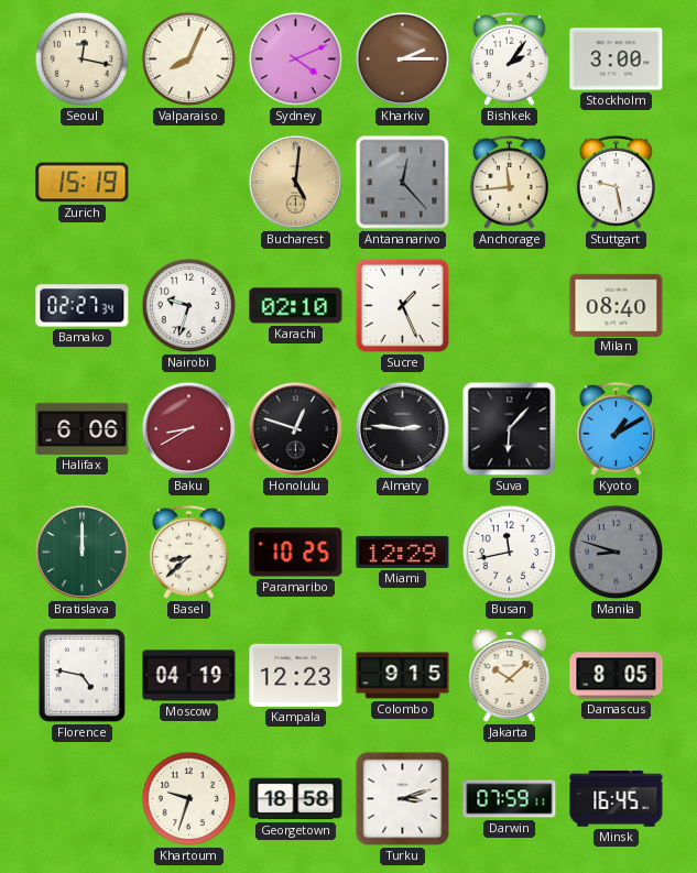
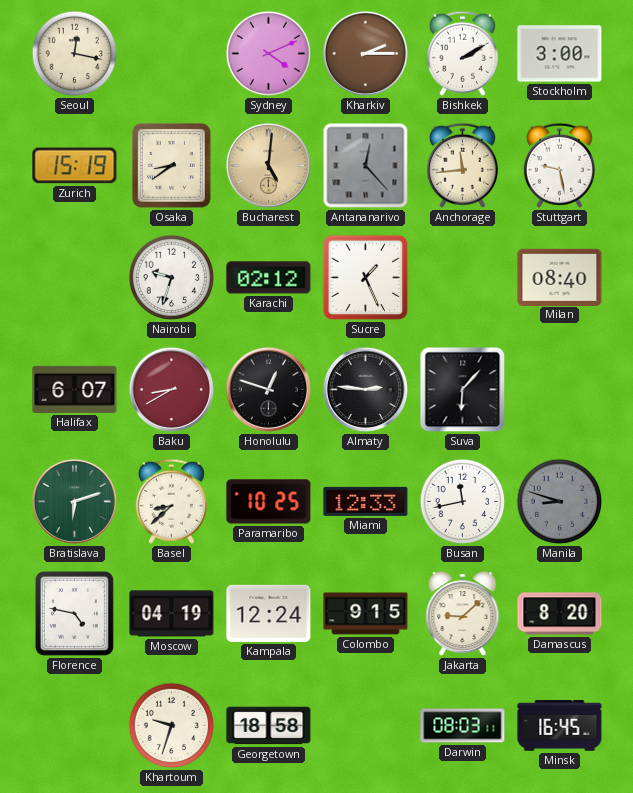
Valparaiso: 8:04 -> none (189, 59)
Bishkek: 2:06 -> 2:10 (462, 53)
Osaka: none -> 8:39 (171, 165)
Bamako: 02:27 -> none (83, 306)
Karachi: 02:10 -> 02:12 (269, 278)
Halifax: 6:06 -> 6:07 (75, 389)
Kyoto: 1:10 -> none (616, 428)
Bratislava: 12:00 -> 6:12 (74, 501)
Miami: 12:29 -> 12:33 (366, 501)
Kampala: 12:23 -> 12:24 (269, 613)
Jakarta: 10:08 -> 9:08 (463, 614)
Damascus: 8:05 -> 8:20 (560, 614)
Turku: 3:12 -> none (403, 799)
Darwin: 07:59 -> 08:03 (463, 726)
